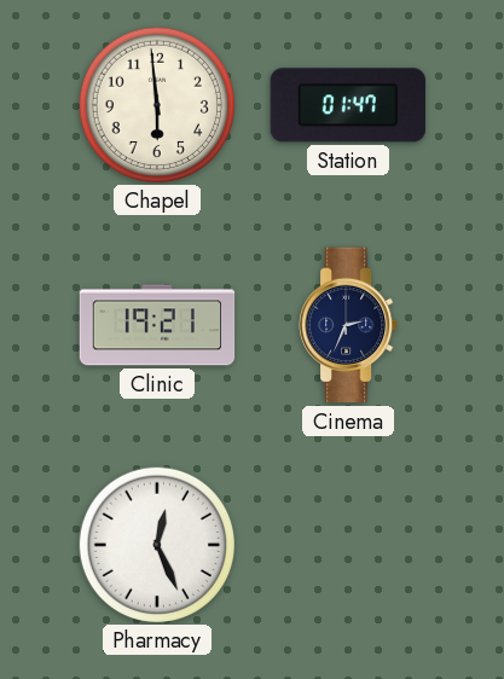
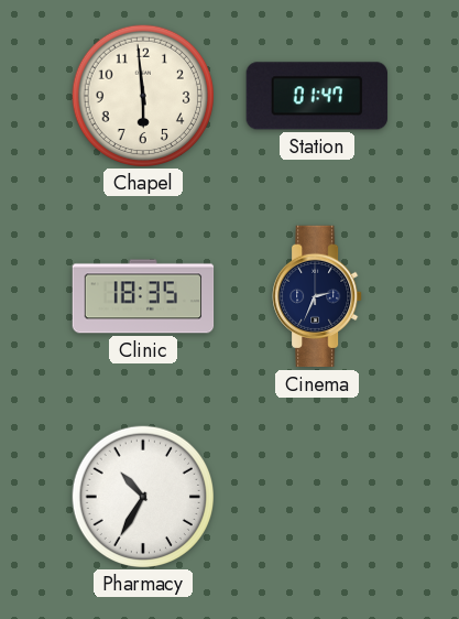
Clinic: 19:21 -> 18:35 (143, 296)
Pharmacy: 12:26 -> 10:35 (142, 496)
